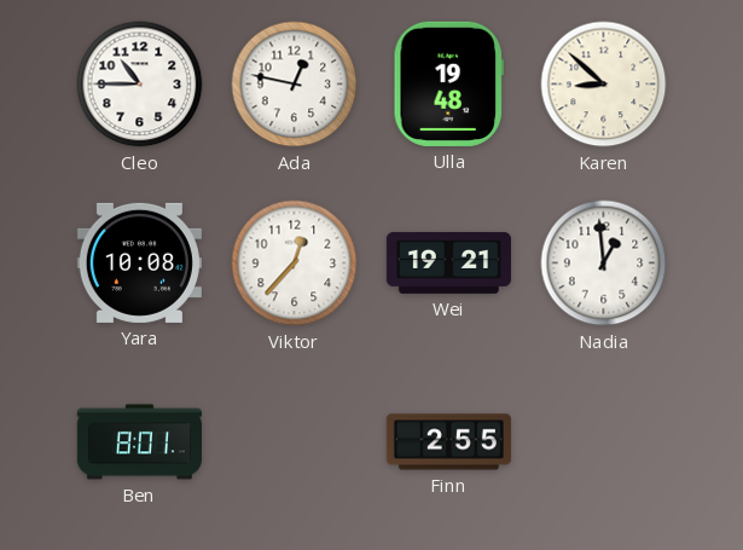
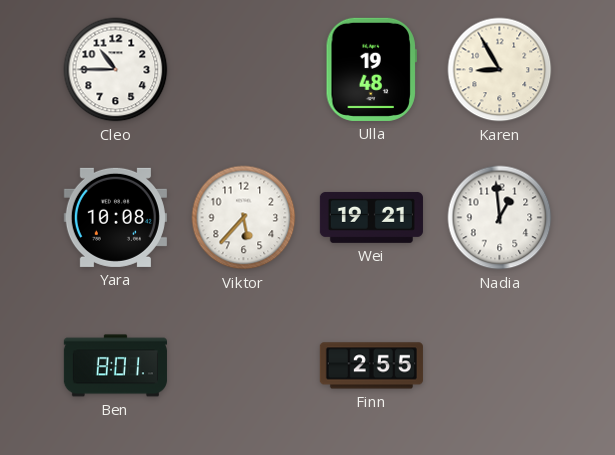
Ada: 12:47 -> none (295, 85)
Karen: 8:52 -> 8:55 (500, 70)
Viktor: 12:37 -> 5:37 (244, 218)
